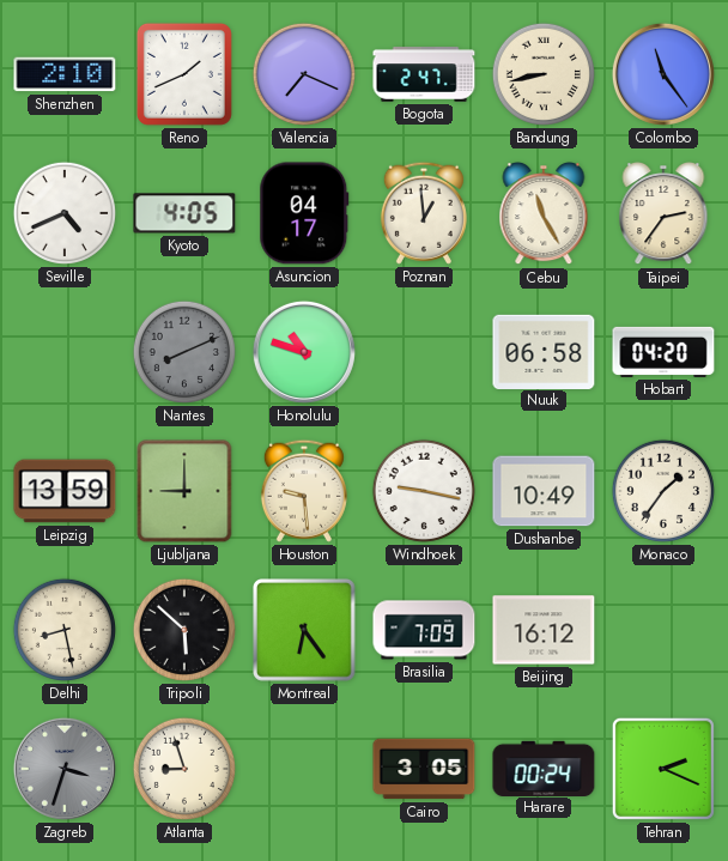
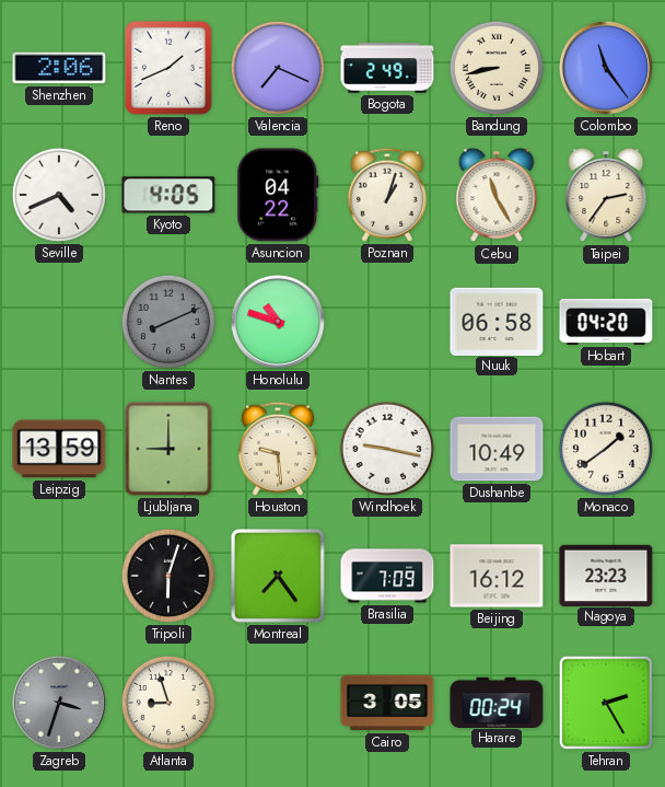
Shenzhen: 2:10 -> 2:06 (59, 68)
Bogota: 2:47 -> 2:49 (387, 68)
Asuncion: 04:17 -> 04:22 (278, 195)
Poznan: 12:59 -> 1:03 (387, 195)
Monaco: 1:36 -> 1:39 (606, 449)
Delhi: 8:28 -> none (65, 630)
Tripoli: 5:52 -> 6:03 (168, 576)
Montreal: 6:24 -> 7:24 (279, 577)
Nagoya: none -> 23:23 (606, 575)
Tehran: 2:19 -> 2:25 (606, 703)
